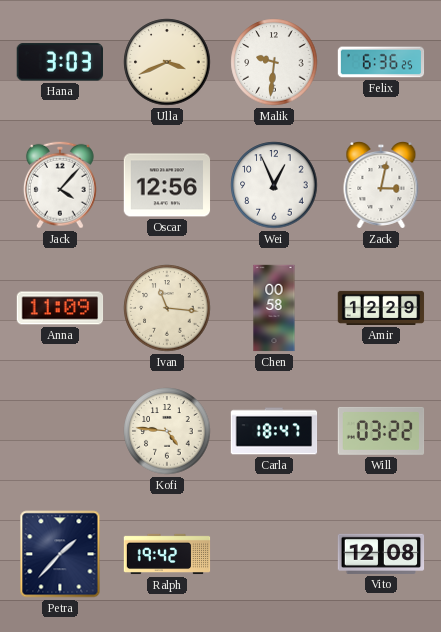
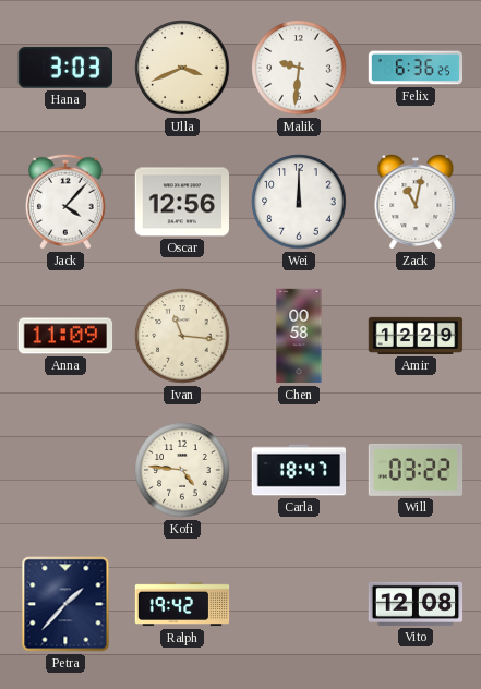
Wei: 12:56 -> 12:00 (299, 202)
Zack: 3:02 -> 11:02 (416, 203)
